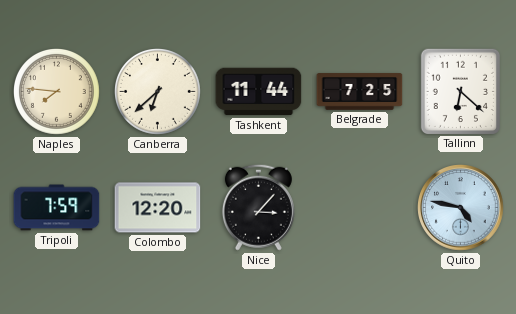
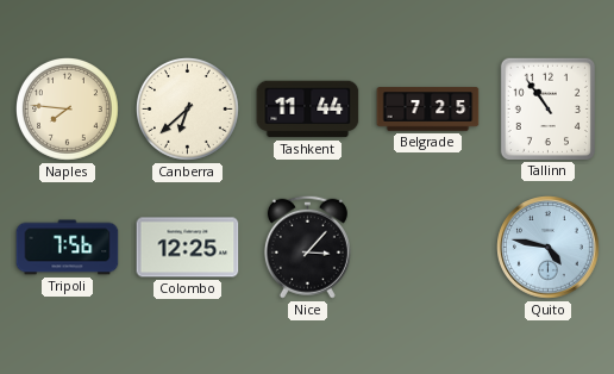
Tallinn: 6:22 -> 10:54 (547, 108)
Tripoli: 7:59 -> 7:56 (68, 248)
Colombo: 12:20 -> 12:25 (188, 248)
